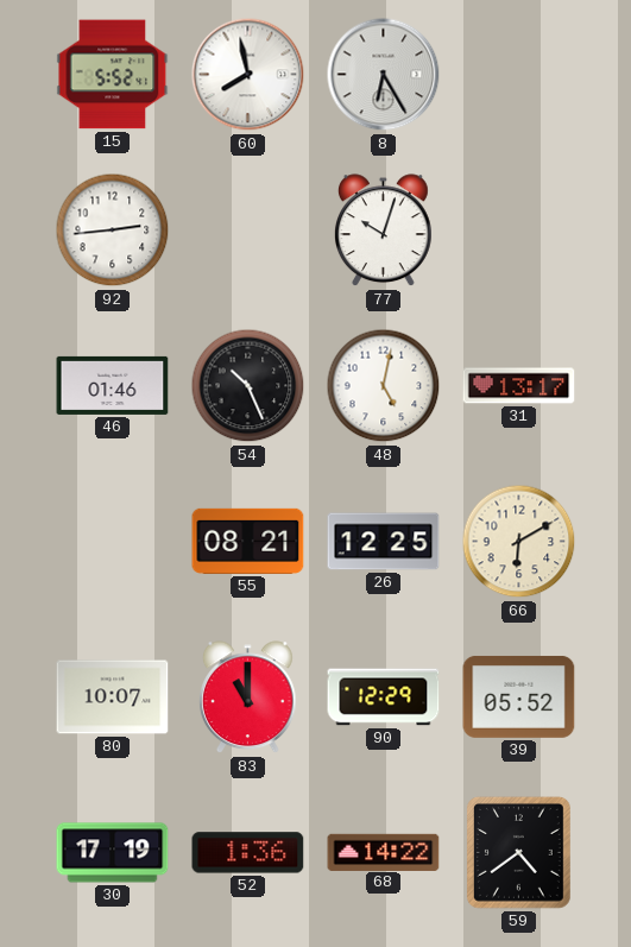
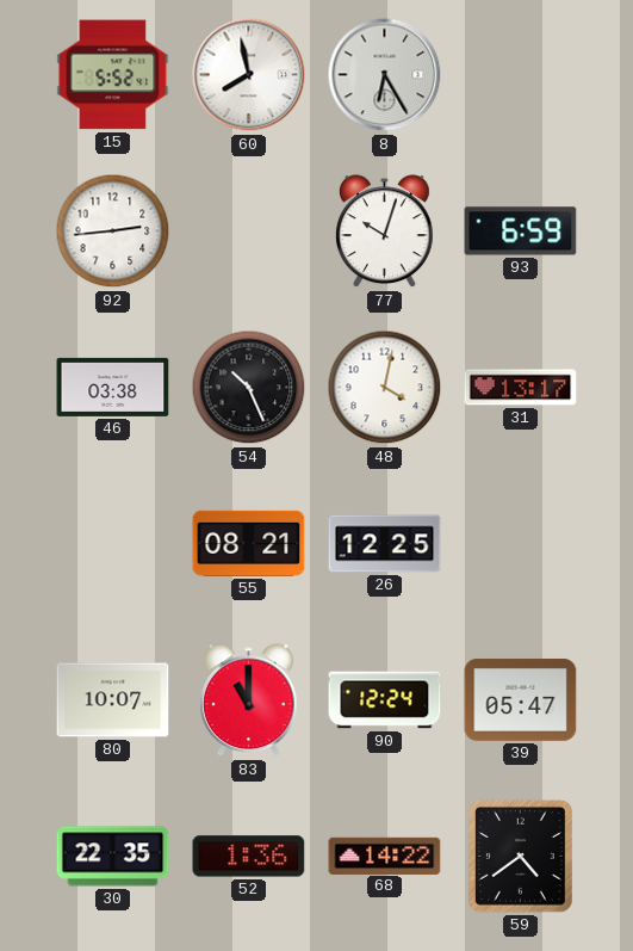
93: none -> 6:59 (521, 231)
46: 01:46 -> 03:38 (113, 387)
48: 5:02 -> 4:02 (385, 388)
66: 6:10 -> none (519, 542)
90: 12:29 -> 12:24 (385, 700)
39: 05:52 -> 05:47 (521, 700)
30: 17:19 -> 22:35 (113, 857)
